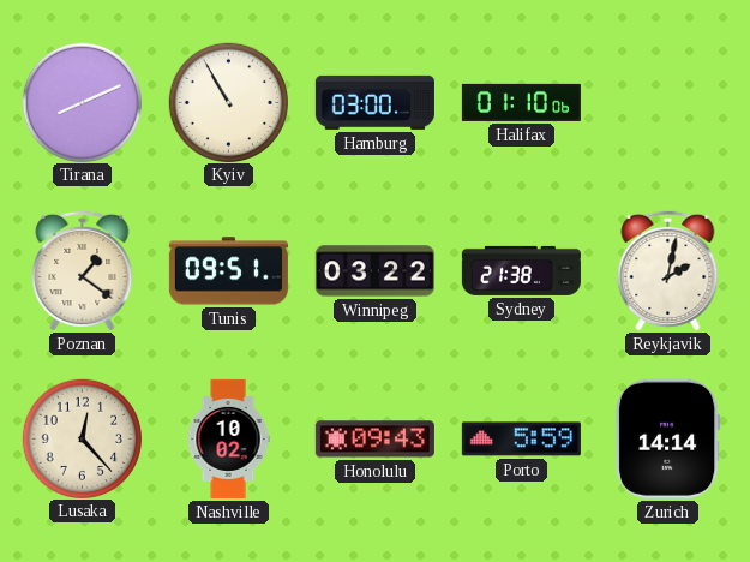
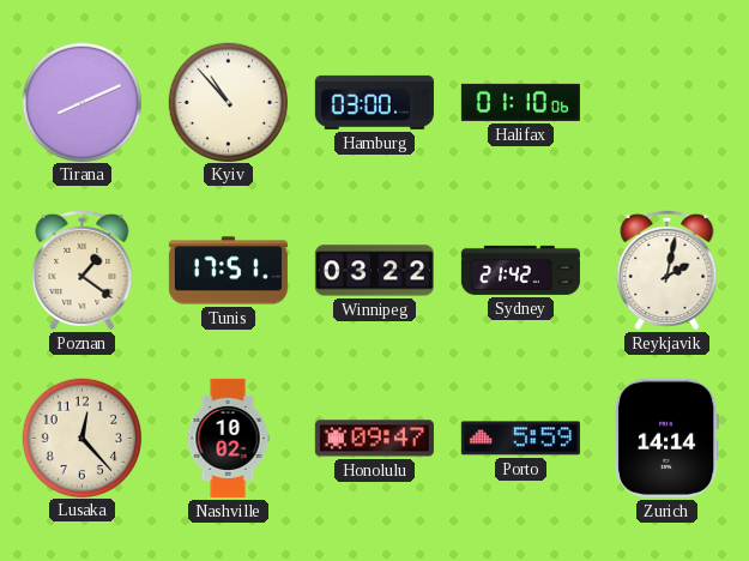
Kyiv: 10:55 -> 10:53 (228, 102)
Tunis: 09:51 -> 17:51 (228, 271)
Sydney: 21:38 -> 21:42 (520, 270)
Honolulu: 09:43 -> 09:47 (374, 439)
